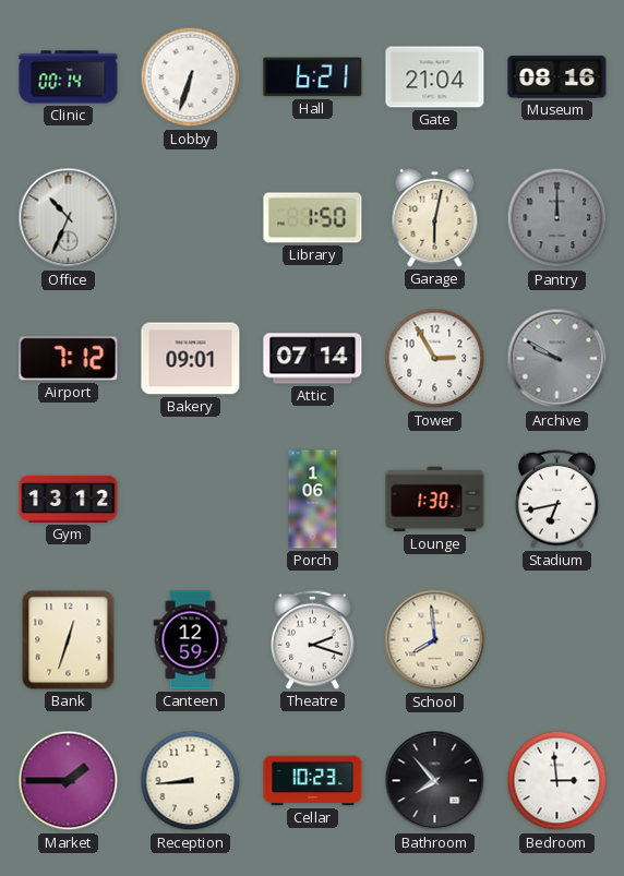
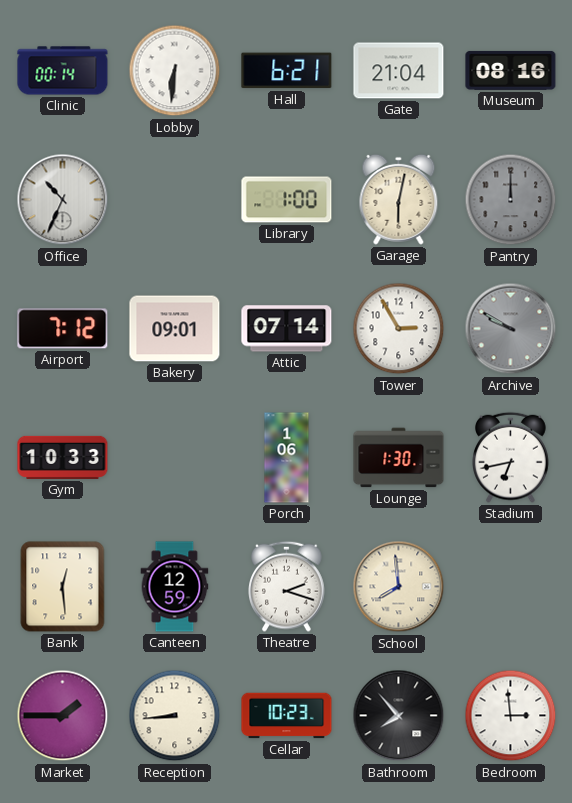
Lobby: 6:33 -> 6:31 (175, 71)
Library: 1:50 -> 1:00 (287, 200)
Gym: 13:12 -> 10:33 (63, 457)
Bank: 12:33 -> 12:29 (63, 587)
